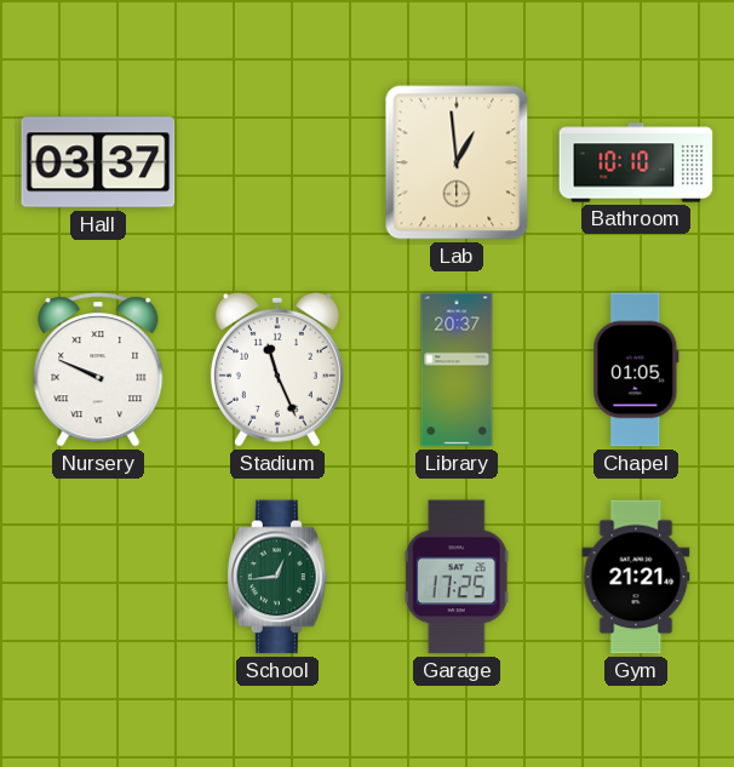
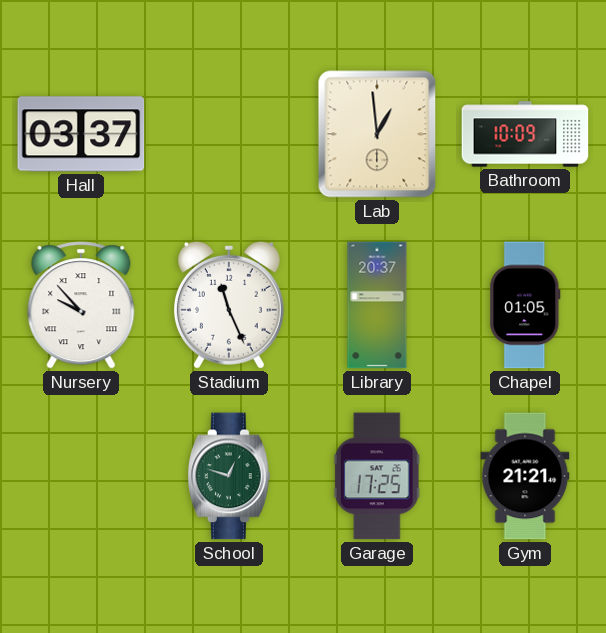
Bathroom: 10:10 -> 10:09 (525, 134)
Nursery: 9:49 -> 9:53 (81, 305)
School: 12:44 -> 12:48 (229, 476)
